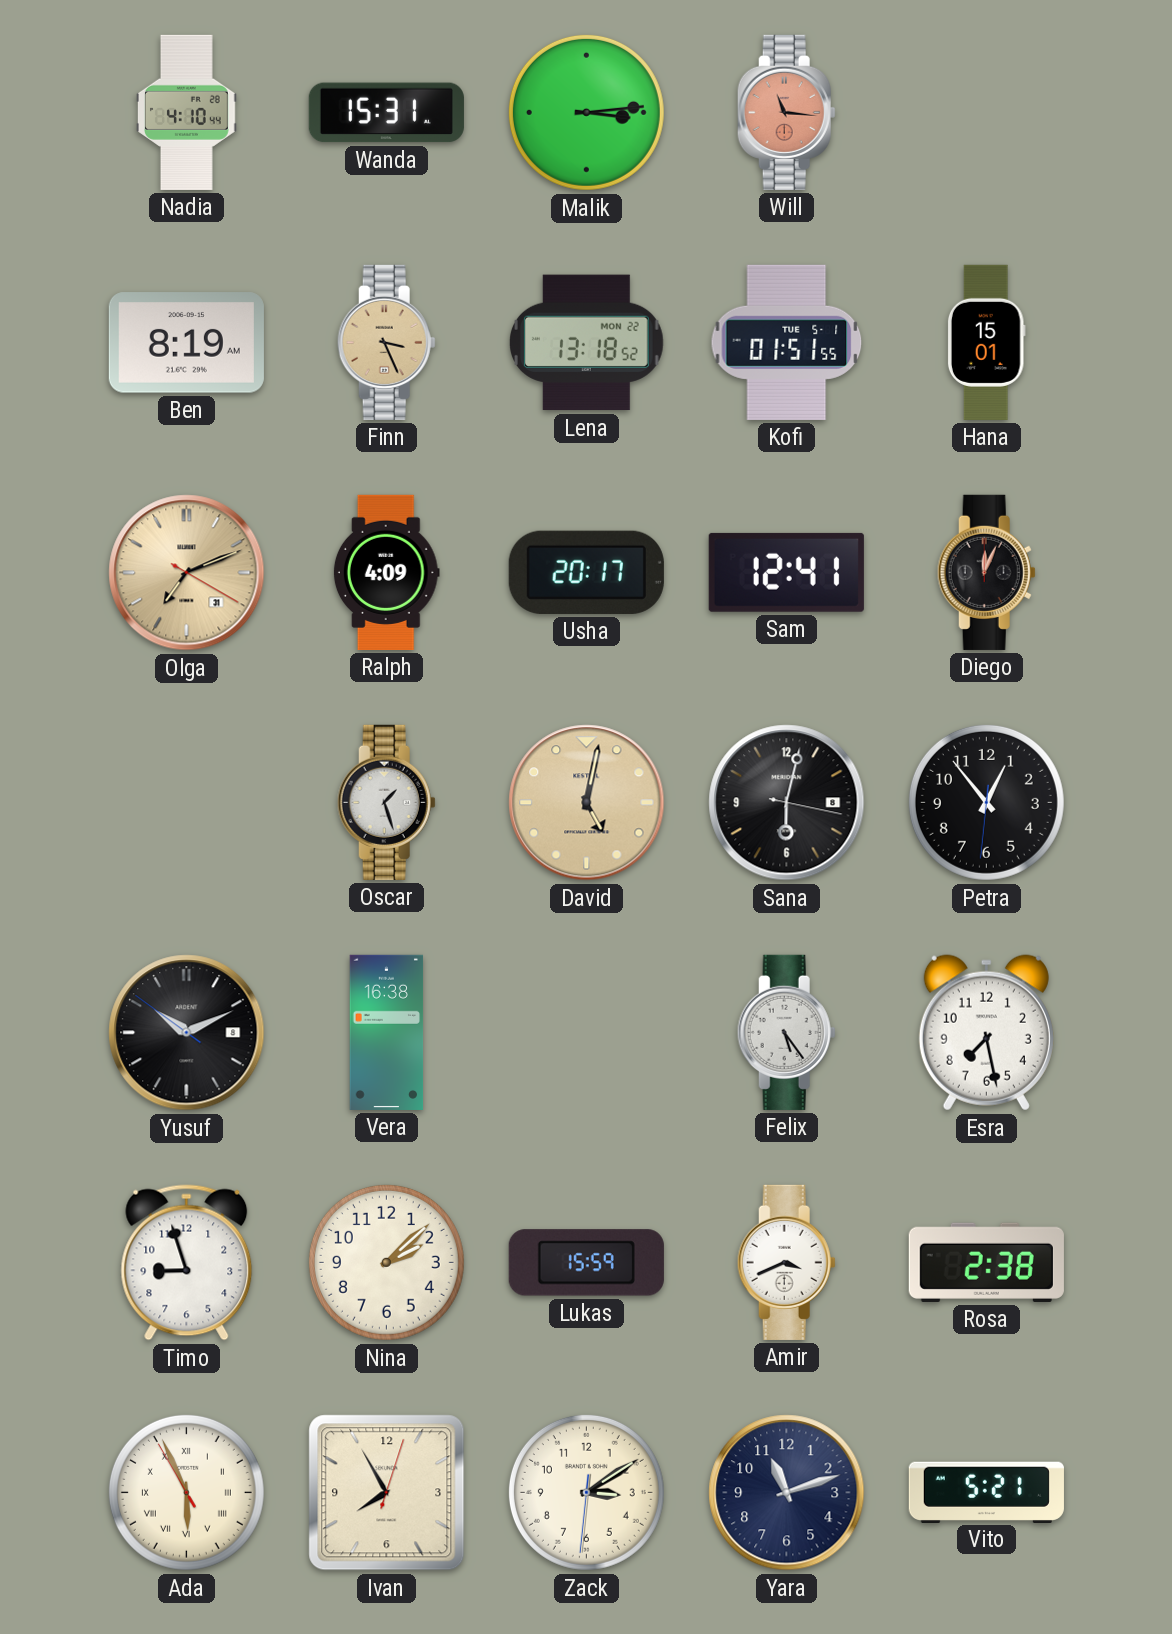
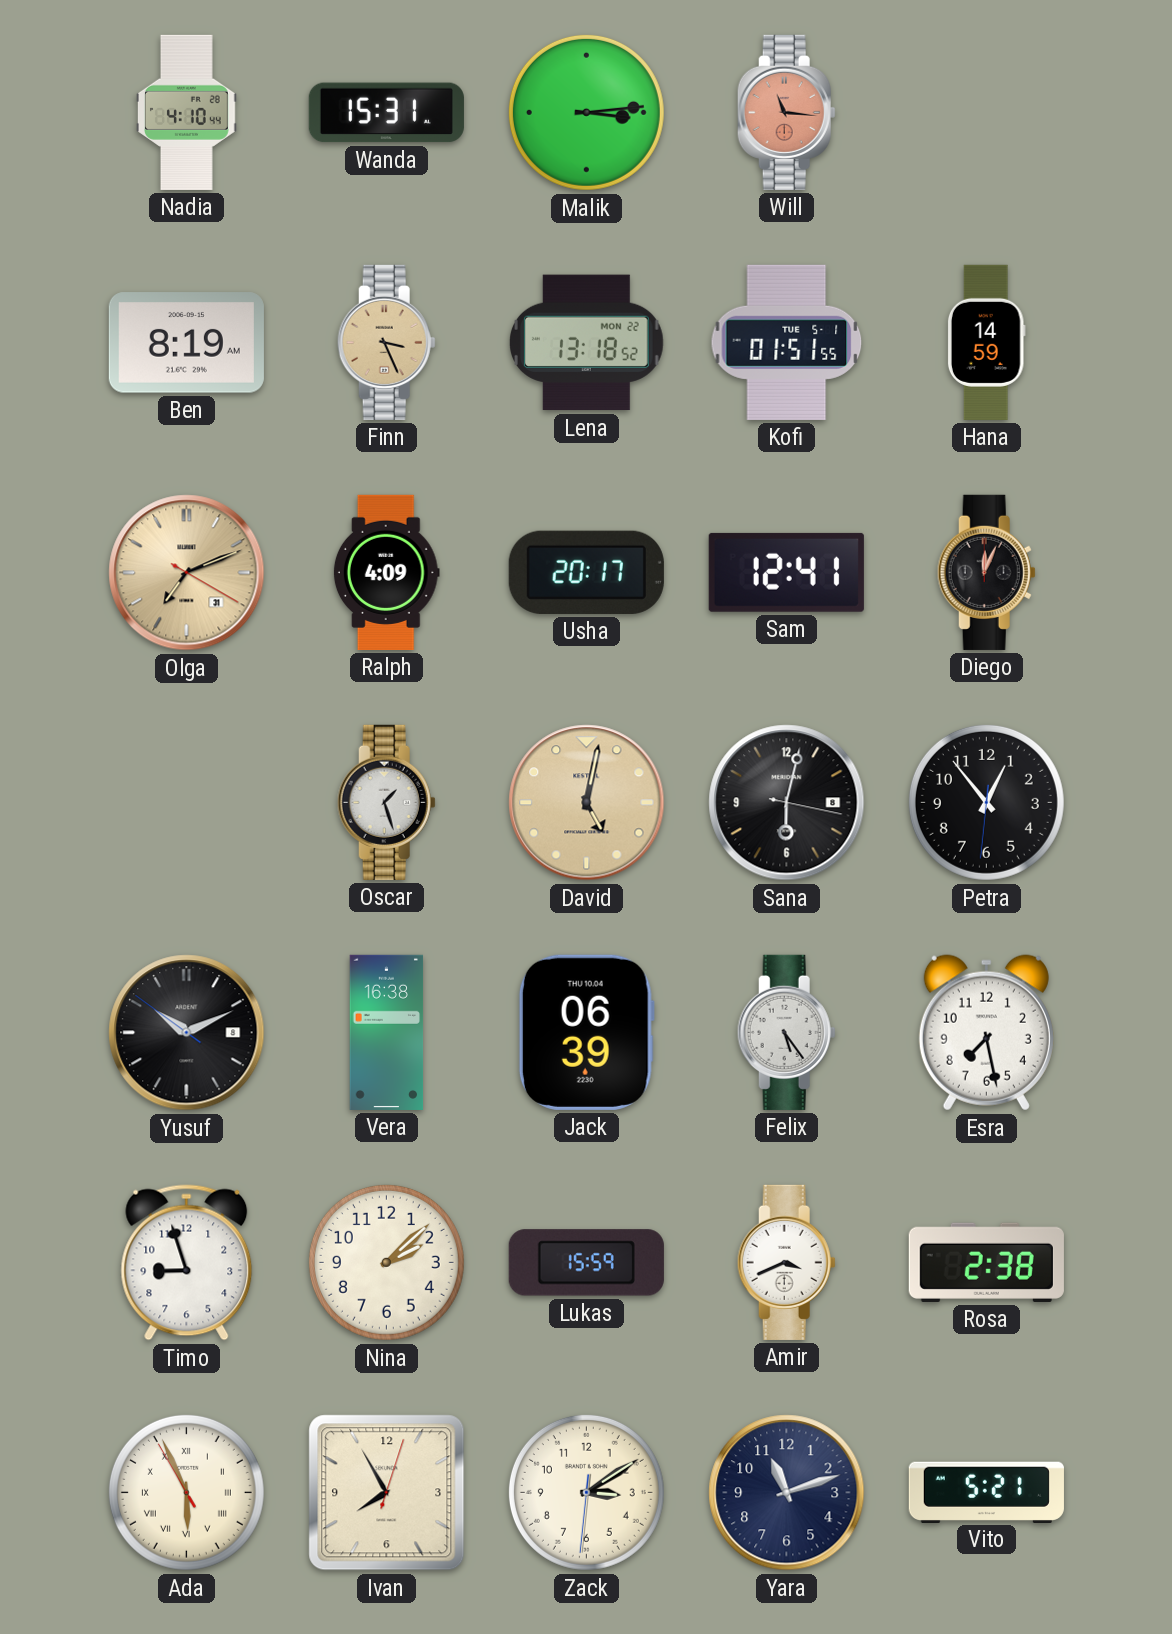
Hana: 15:01 -> 14:59 (986, 342)
Jack: none -> 06:39 (586, 1032)
